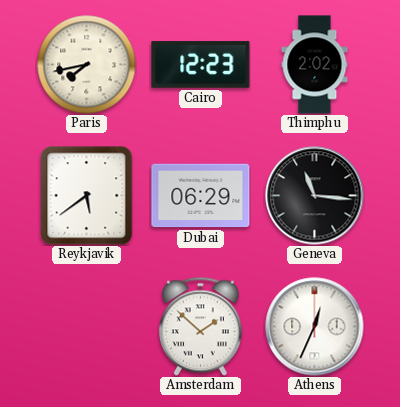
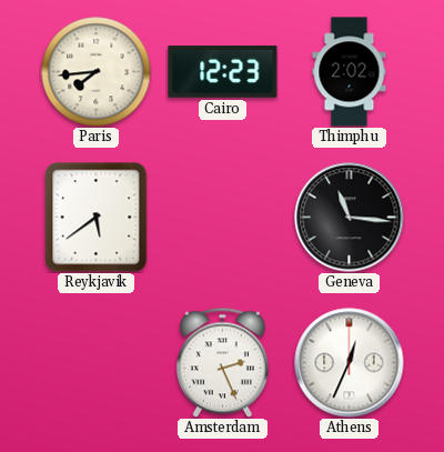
Paris: 7:43 -> 7:44 (97, 72)
Dubai: 06:29 -> none (201, 196)
Amsterdam: 1:52 -> 2:26 (222, 362)
